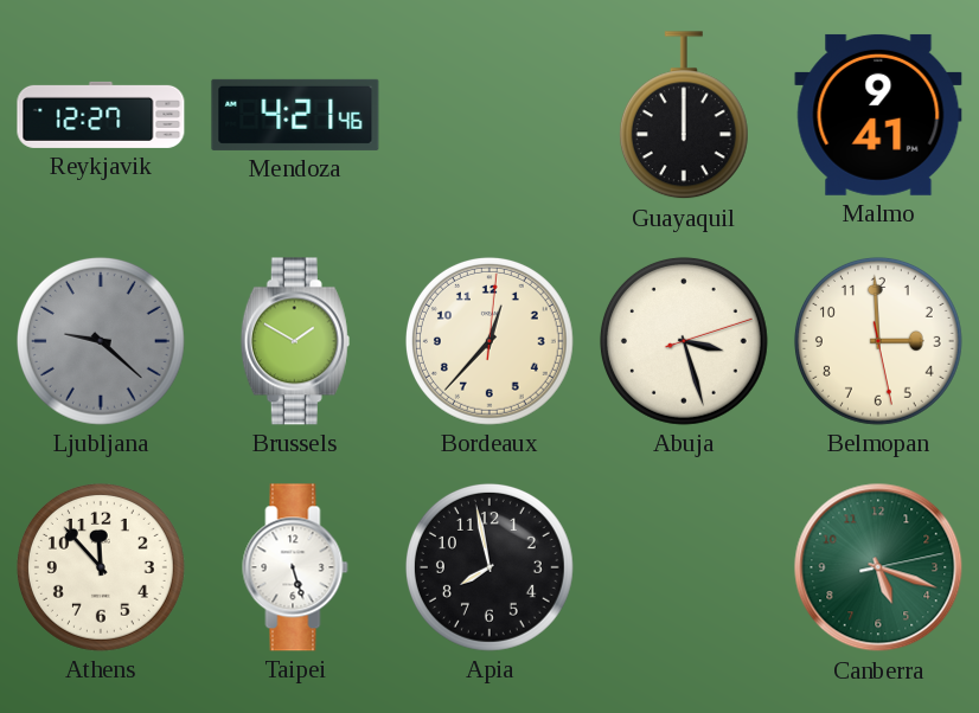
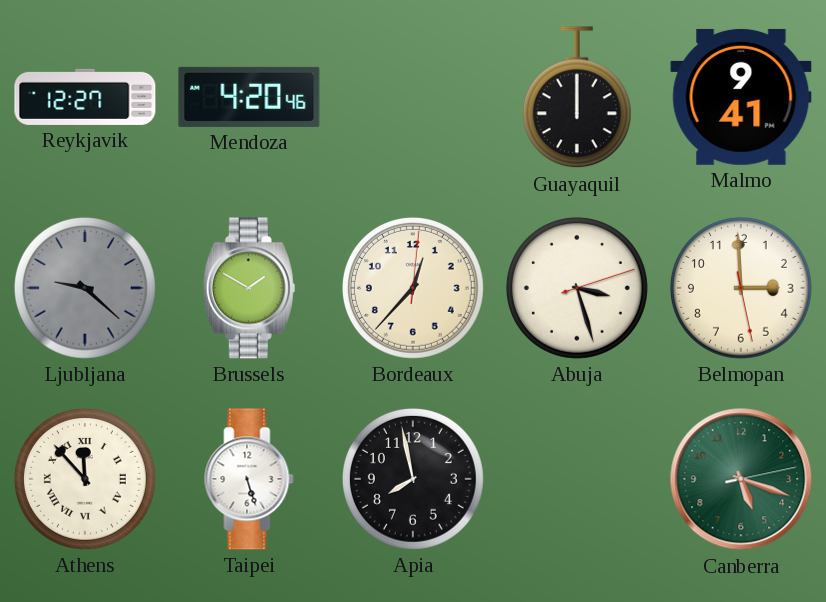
Mendoza: 4:21 -> 4:20 (249, 97)
Athens numerals: Arabic -> Roman (85, 479)
